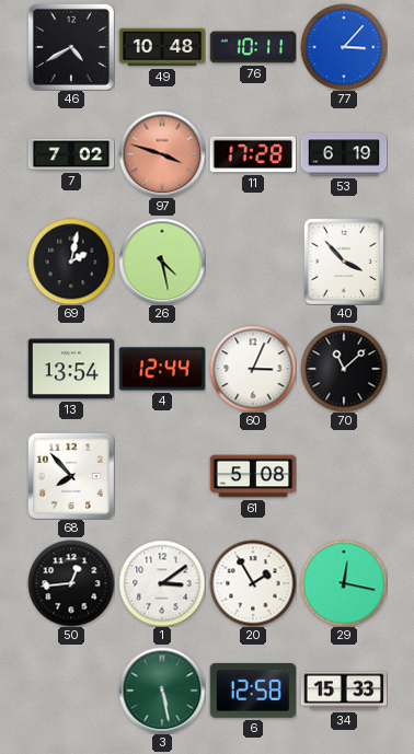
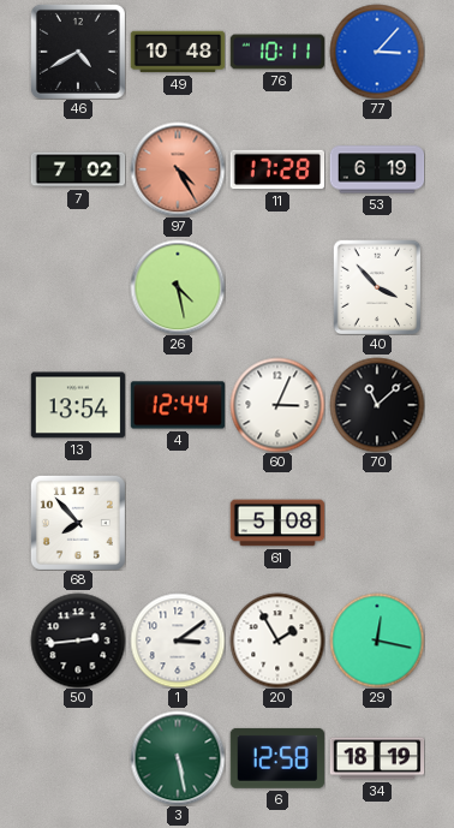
97: 3:48 -> 4:25 (178, 169)
69: 2:02 -> none (71, 262)
50: 12:44 -> 2:44 (78, 641)
34: 15:33 -> 18:19 (377, 758)
